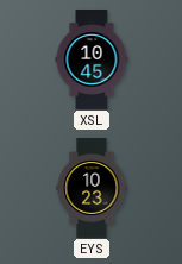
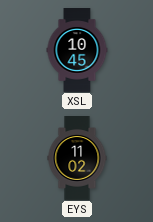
EYS: 10:23 -> 11:02 (77, 158)
